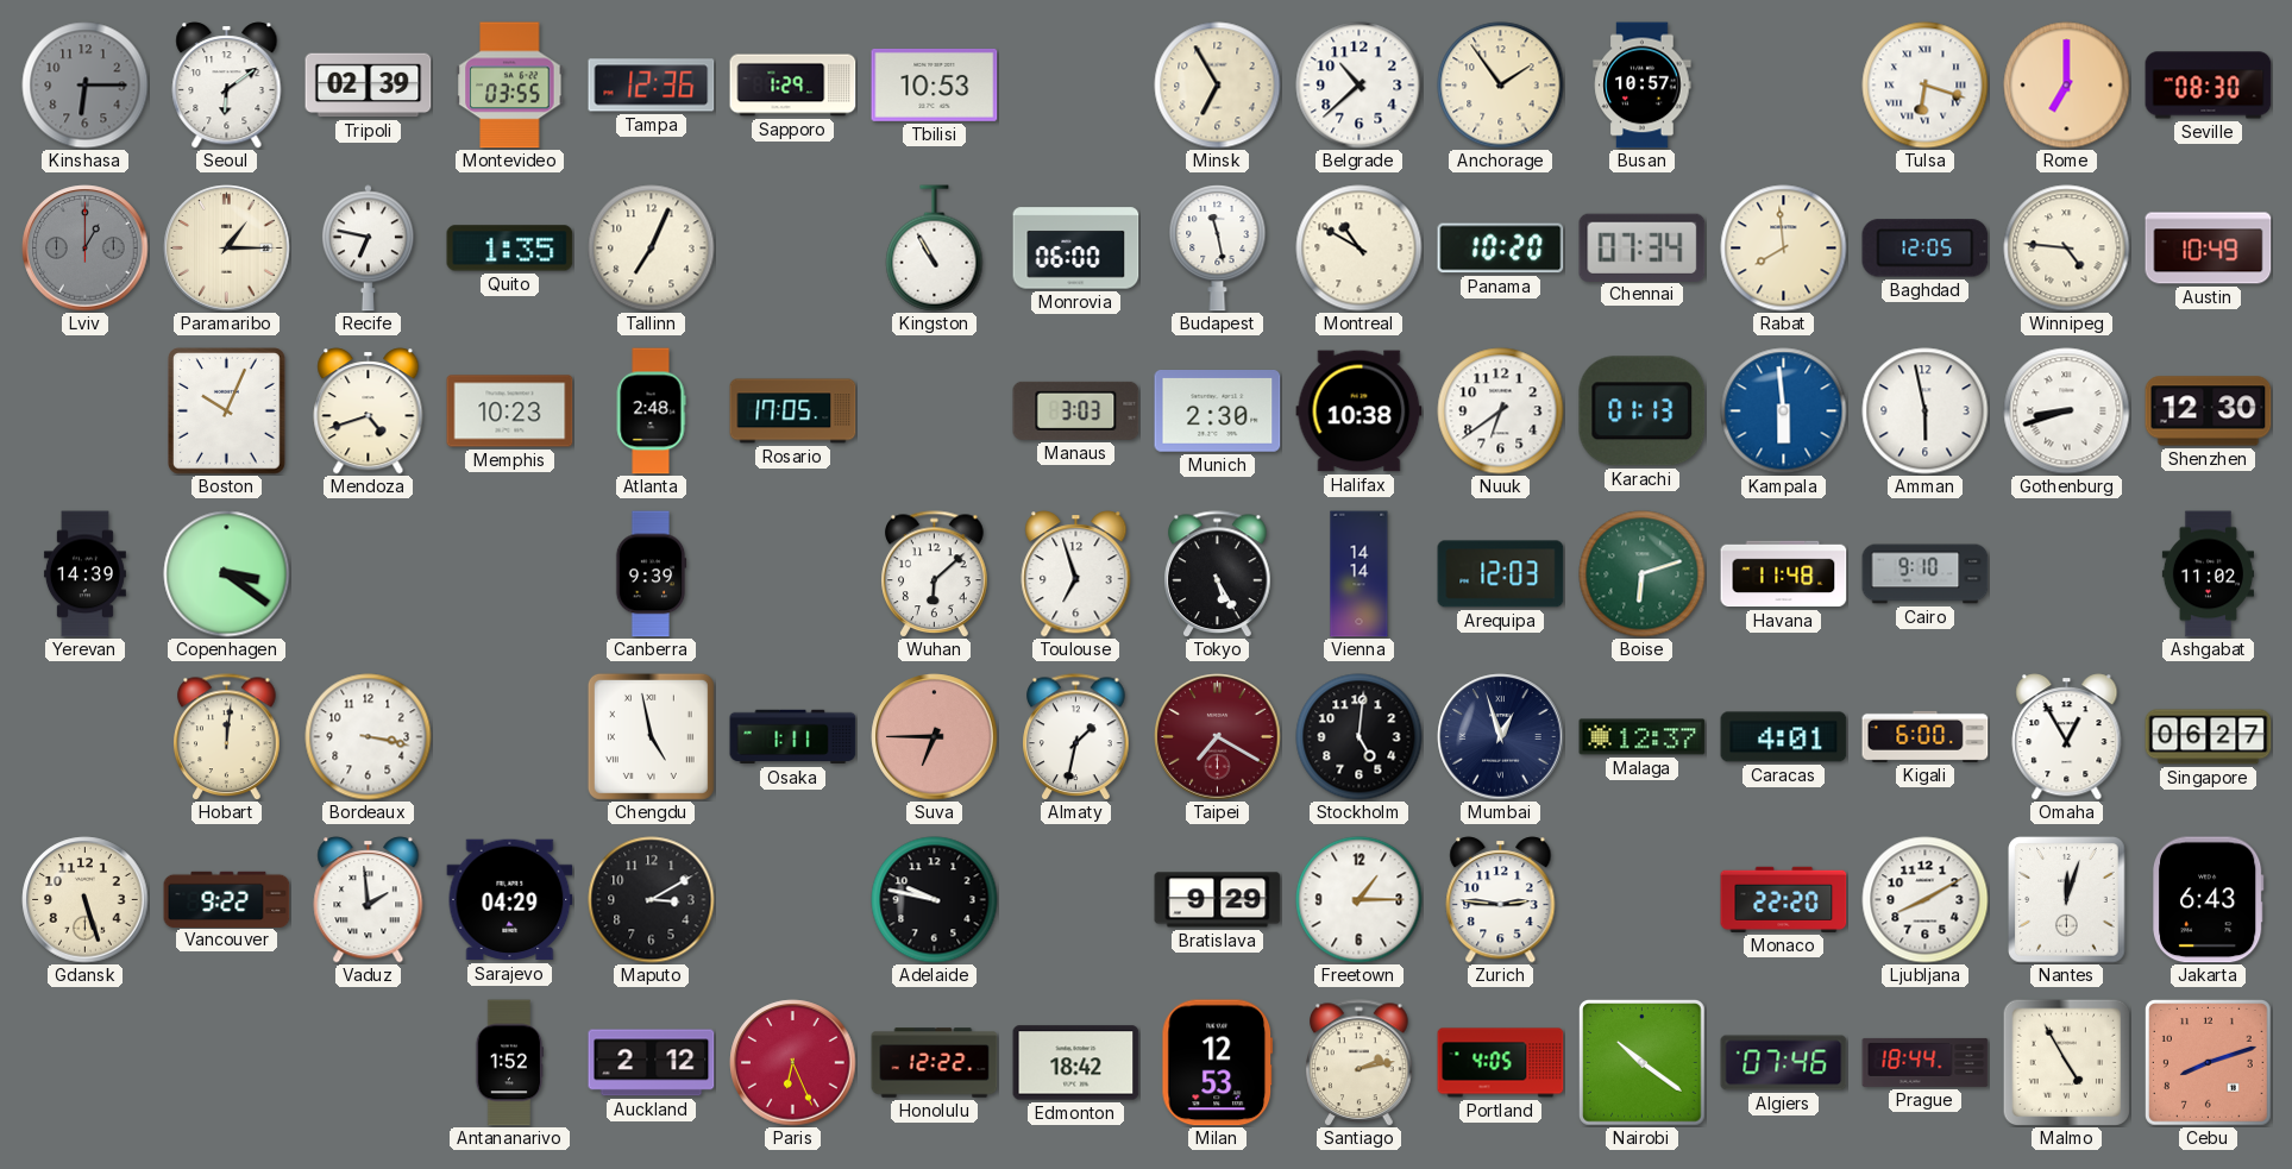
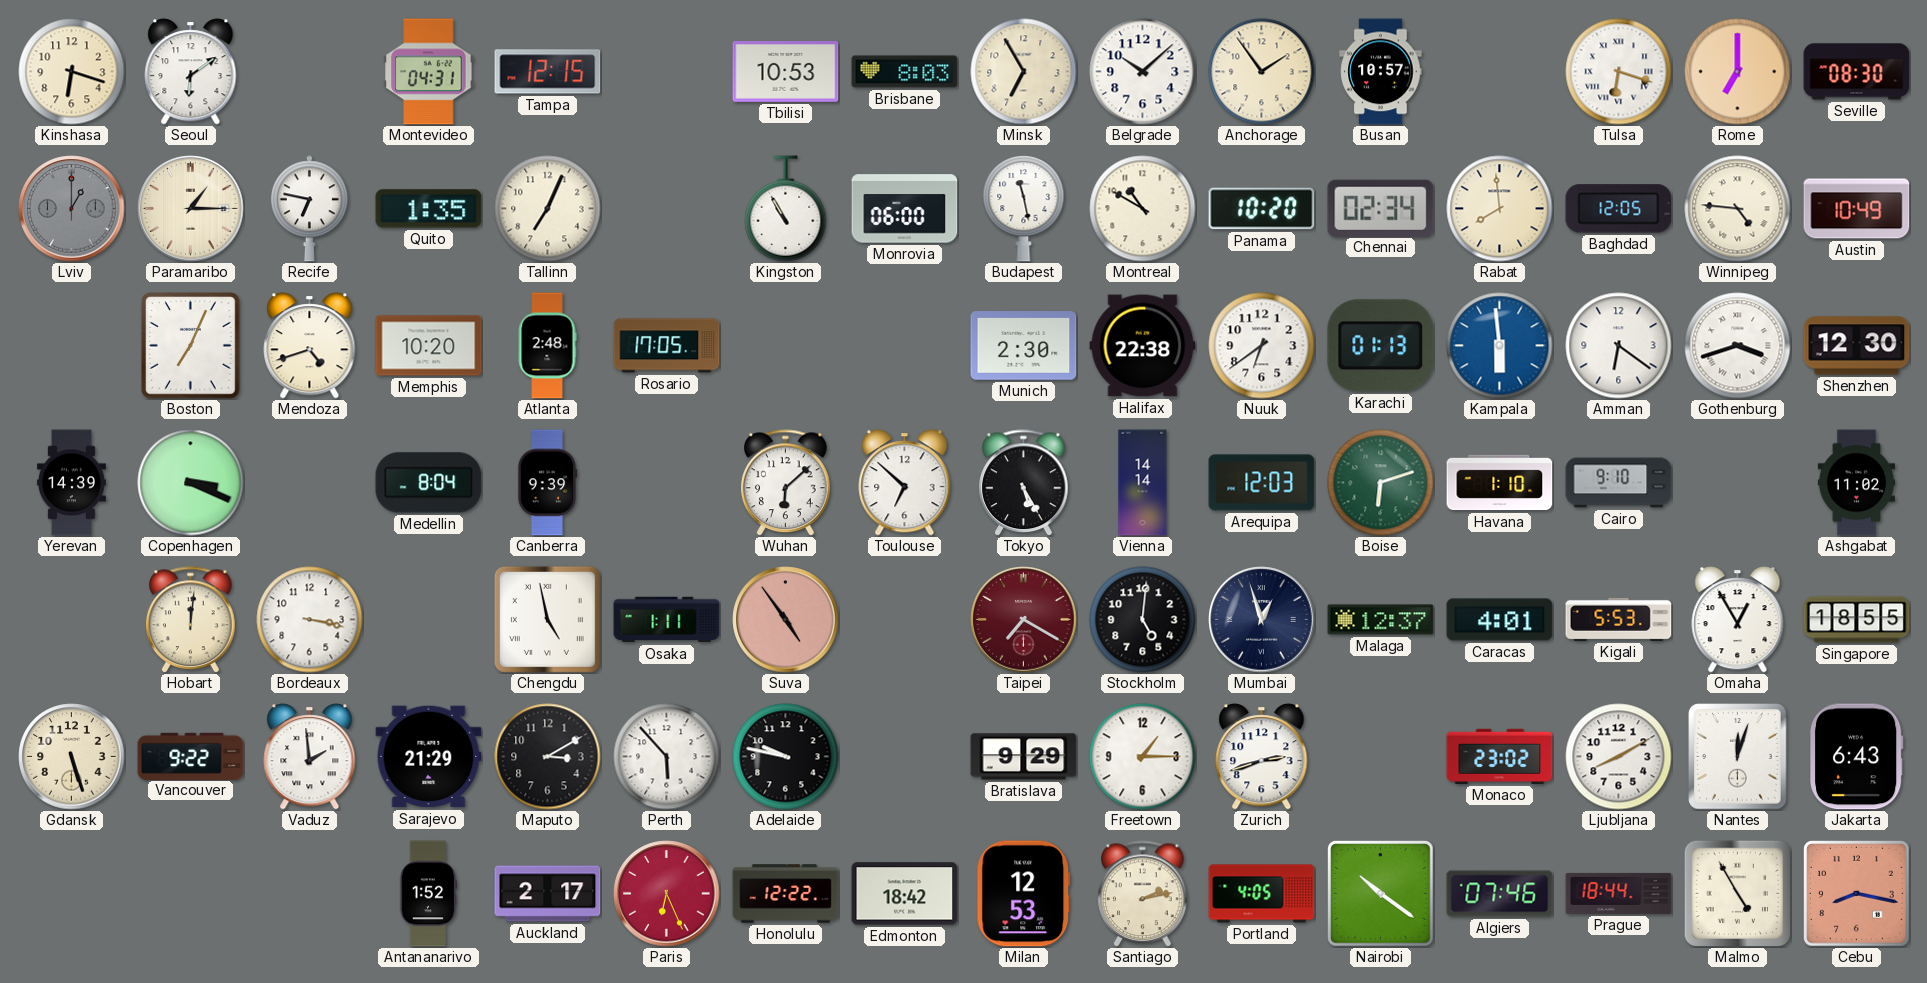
Kinshasa: 6:15 -> 6:18 (72, 72)
Kinshasa dial: grey -> cream (72, 72)
Tripoli: 02:39 -> none (369, 86)
Montevideo: 03:55 -> 04:31 (429, 72)
Tampa: 12:36 -> 12:15 (548, 72)
Sapporo: 1:29 -> none (793, 86)
Brisbane: none -> 8:03 (905, 72)
Belgrade: 10:38 -> 10:08 (1143, 72)
Chennai: 07:34 -> 02:34 (1381, 208)
Boston: 10:04 -> 7:04 (191, 346)
Memphis: 10:23 -> 10:20 (429, 346)
Manaus: 3:03 -> none (1076, 410)
Halifax: 10:38 -> 22:38 (1143, 346)
Amman: 5:58 -> 6:21 (1619, 346)
Gothenburg: 8:42 -> 3:42 (1738, 346)
Copenhagen: 3:21 -> 3:19 (191, 483)
Medellin: none -> 8:04 (429, 483)
Toulouse: 6:57 -> 6:52 (905, 483)
Havana: 11:48 -> 1:10 (1500, 483)
Suva: 6:45 -> 4:54 (786, 620)
Almaty: 1:32 -> none (1076, 737)
Kigali: 6:00 -> 5:53 (1619, 619)
Singapore: 06:27 -> 18:55 (1857, 620)
Sarajevo: 04:29 -> 21:29 (429, 757)
Perth: none -> 5:53 (667, 757)
Zurich: 2:46 -> 2:42 (1262, 757)
Monaco: 22:20 -> 23:02 (1500, 756)
Auckland: 2:12 -> 2:17 (548, 894)
Cebu: 8:12 -> 8:17 (1857, 894)
